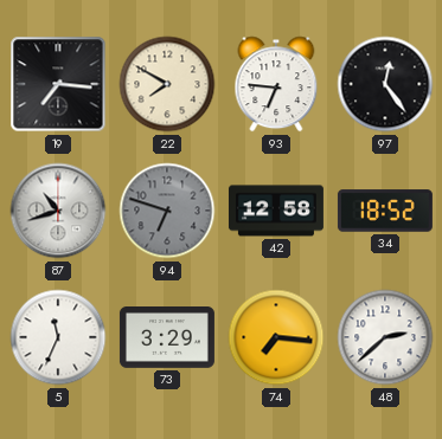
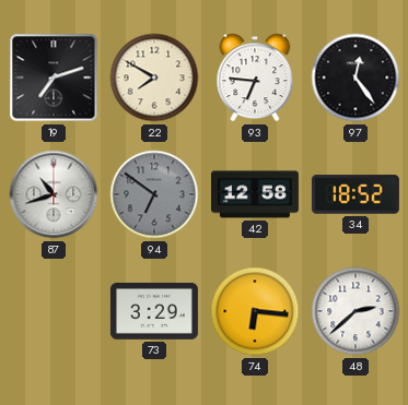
19: 7:16 -> 7:12 (54, 78)
94: 6:48 -> 6:51 (154, 194)
5: 11:34 -> none (58, 337)
74: 7:16 -> 6:16 (255, 311)
